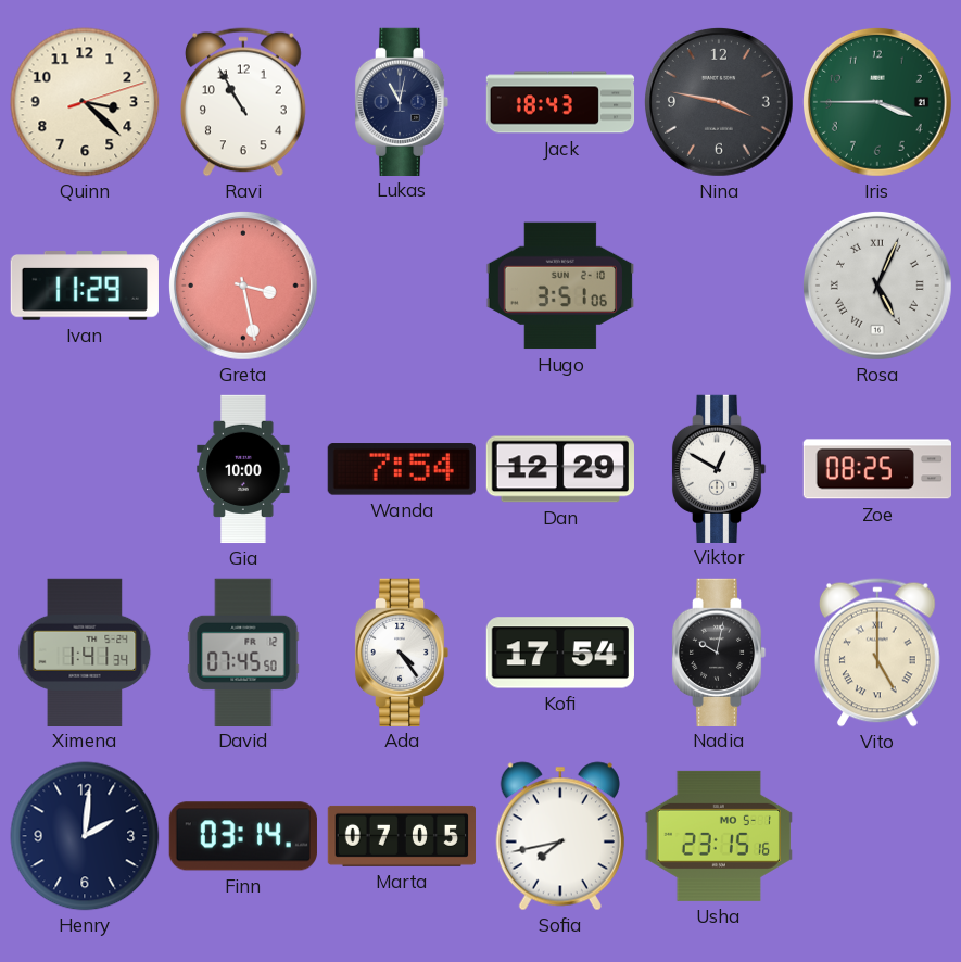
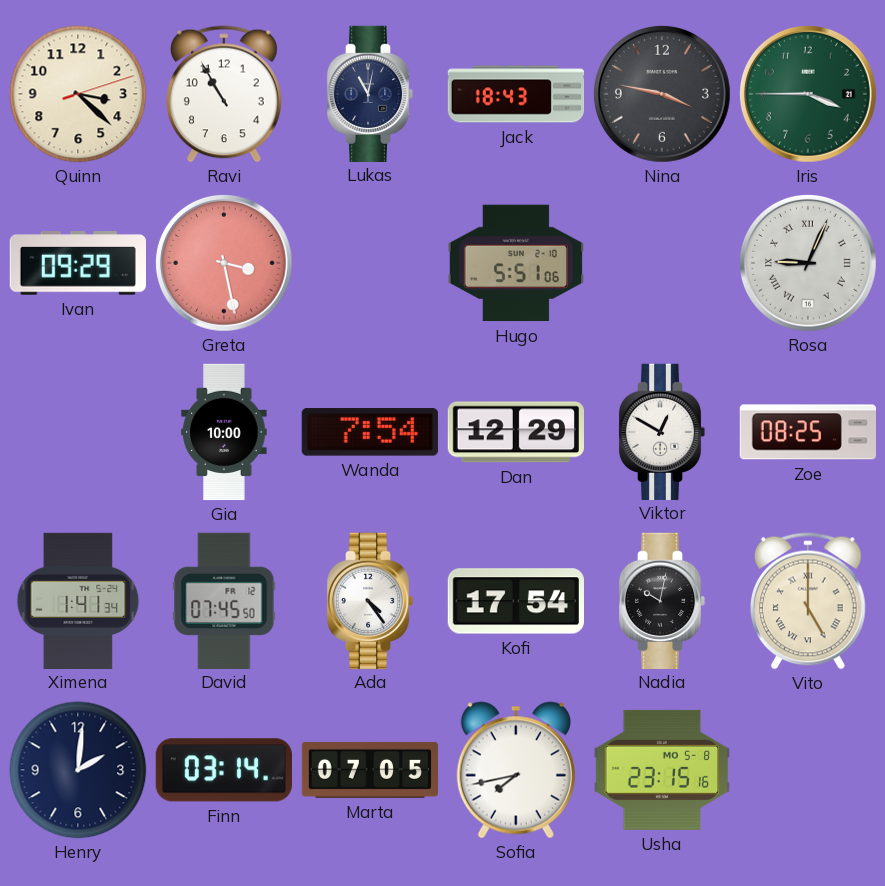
Ivan: 11:29 -> 09:29 (78, 263)
Hugo: 3:51 -> 5:51 (515, 263)
Rosa: 5:04 -> 9:04 (808, 263)
Usha date: MO 5-1 -> MO 5-8 (662, 770)
